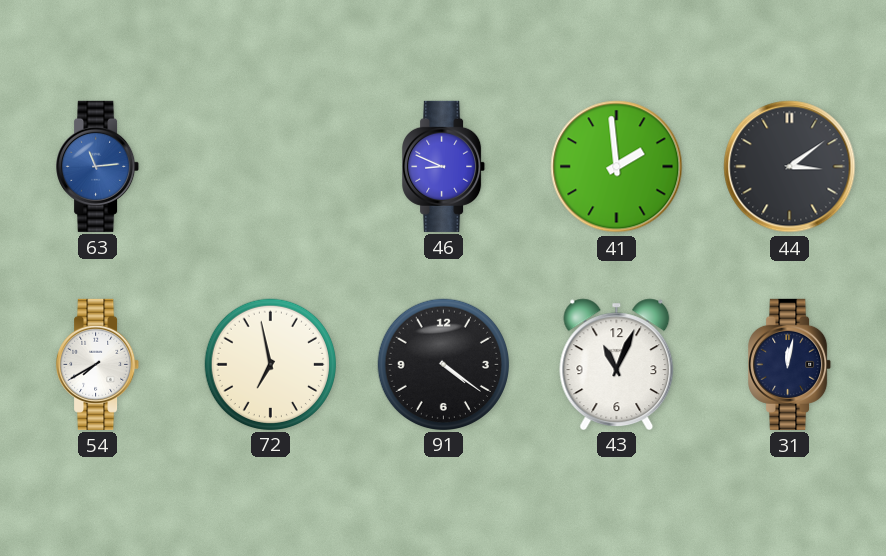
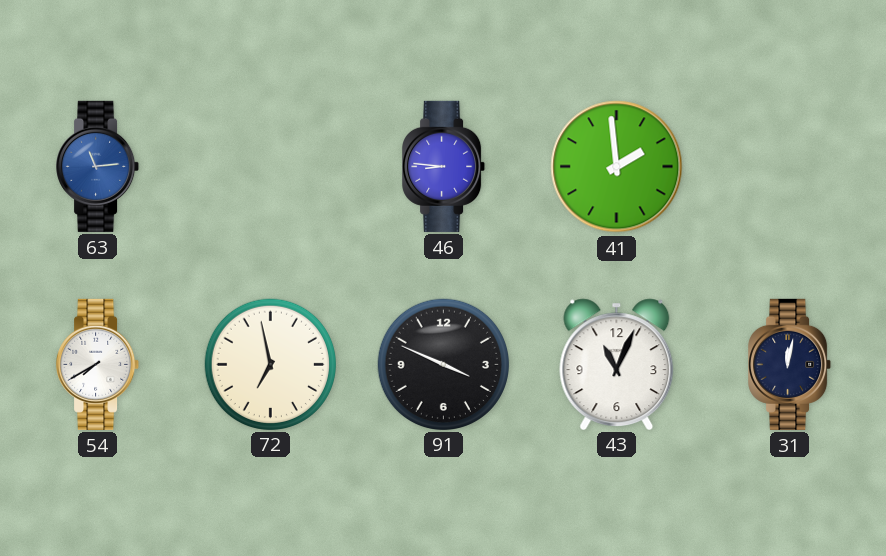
46: 8:49 -> 8:46 (444, 166)
44: 3:09 -> none (790, 167)
91: 4:21 -> 3:49 (443, 364)
